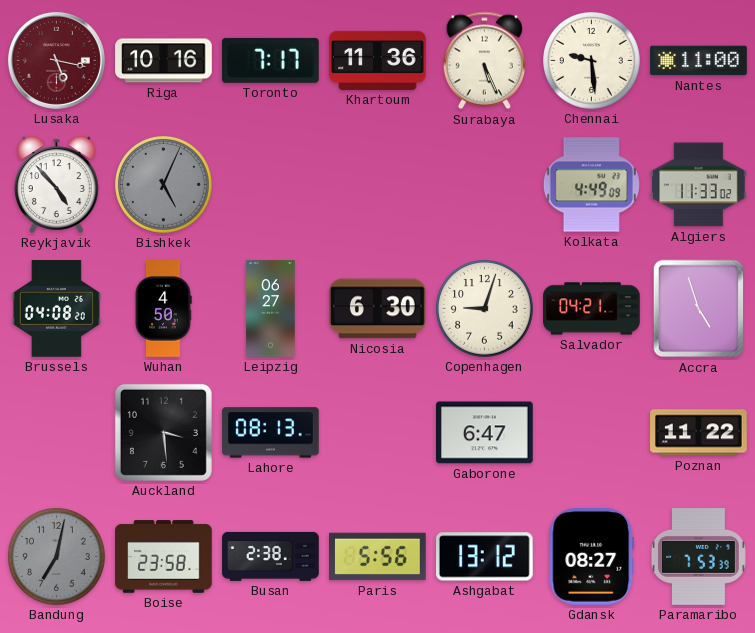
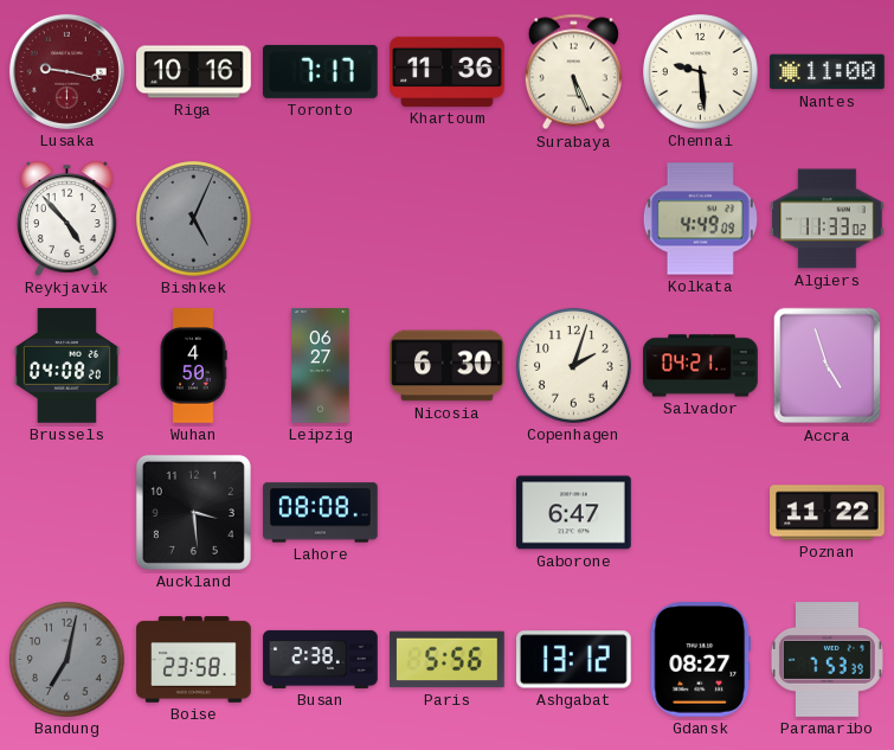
Lusaka: 5:17 -> 9:17 (66, 71)
Copenhagen: 9:03 -> 2:03 (574, 366)
Lahore: 08:13 -> 08:08 (321, 513)
